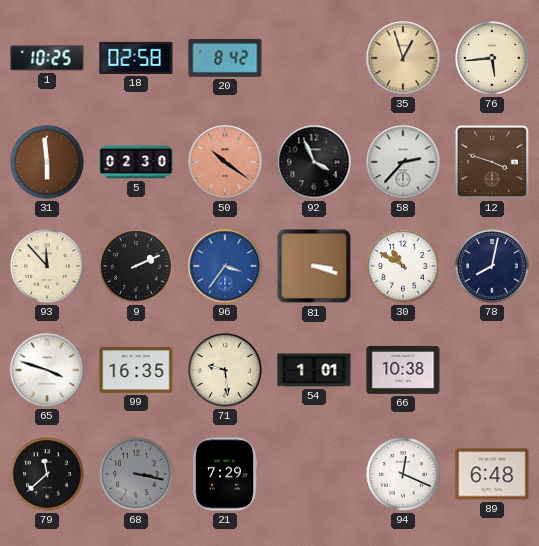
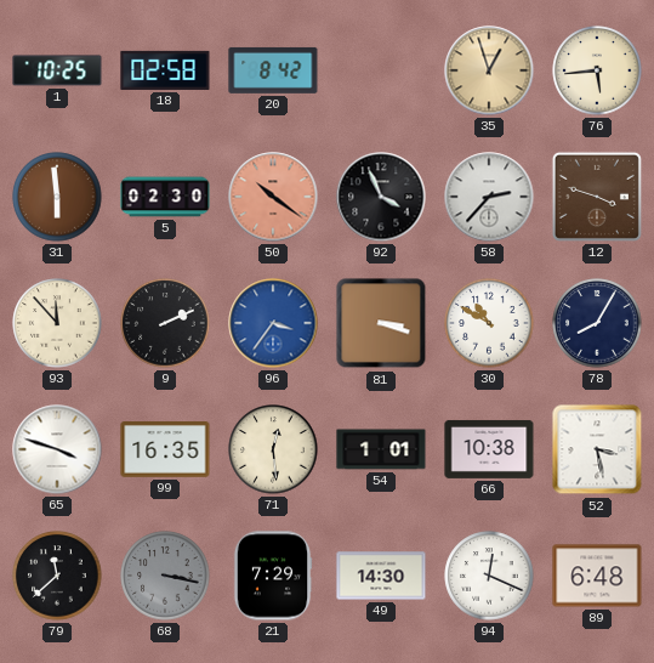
78: 8:02 -> 8:05 (597, 323)
71: 9:29 -> 12:29 (273, 449)
52: none -> 3:28 (597, 449)
49: none -> 14:30 (381, 576)
